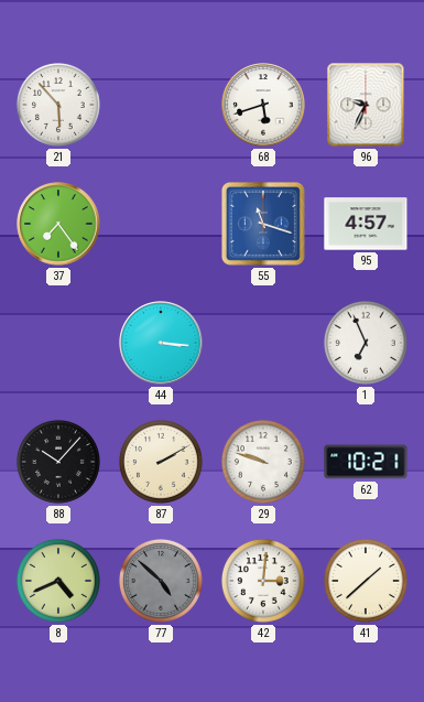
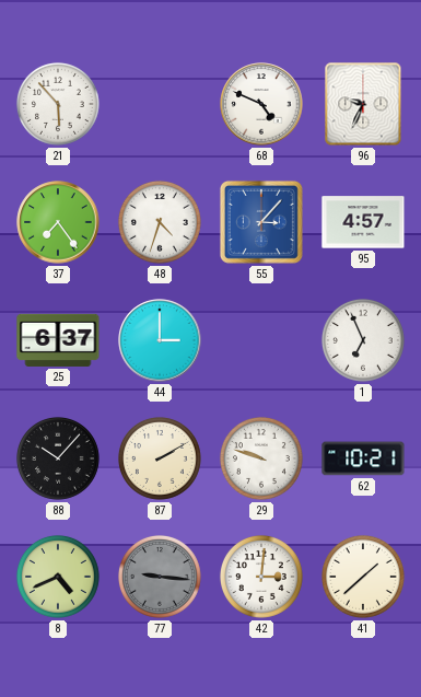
68: 5:42 -> 4:49 (261, 104)
48: none -> 4:33 (160, 222)
55: 11:18 -> 3:07 (261, 222)
25: none -> 6:37 (58, 340)
44: 3:16 -> 3:00 (160, 340)
77: 4:52 -> 9:16 (160, 577)
